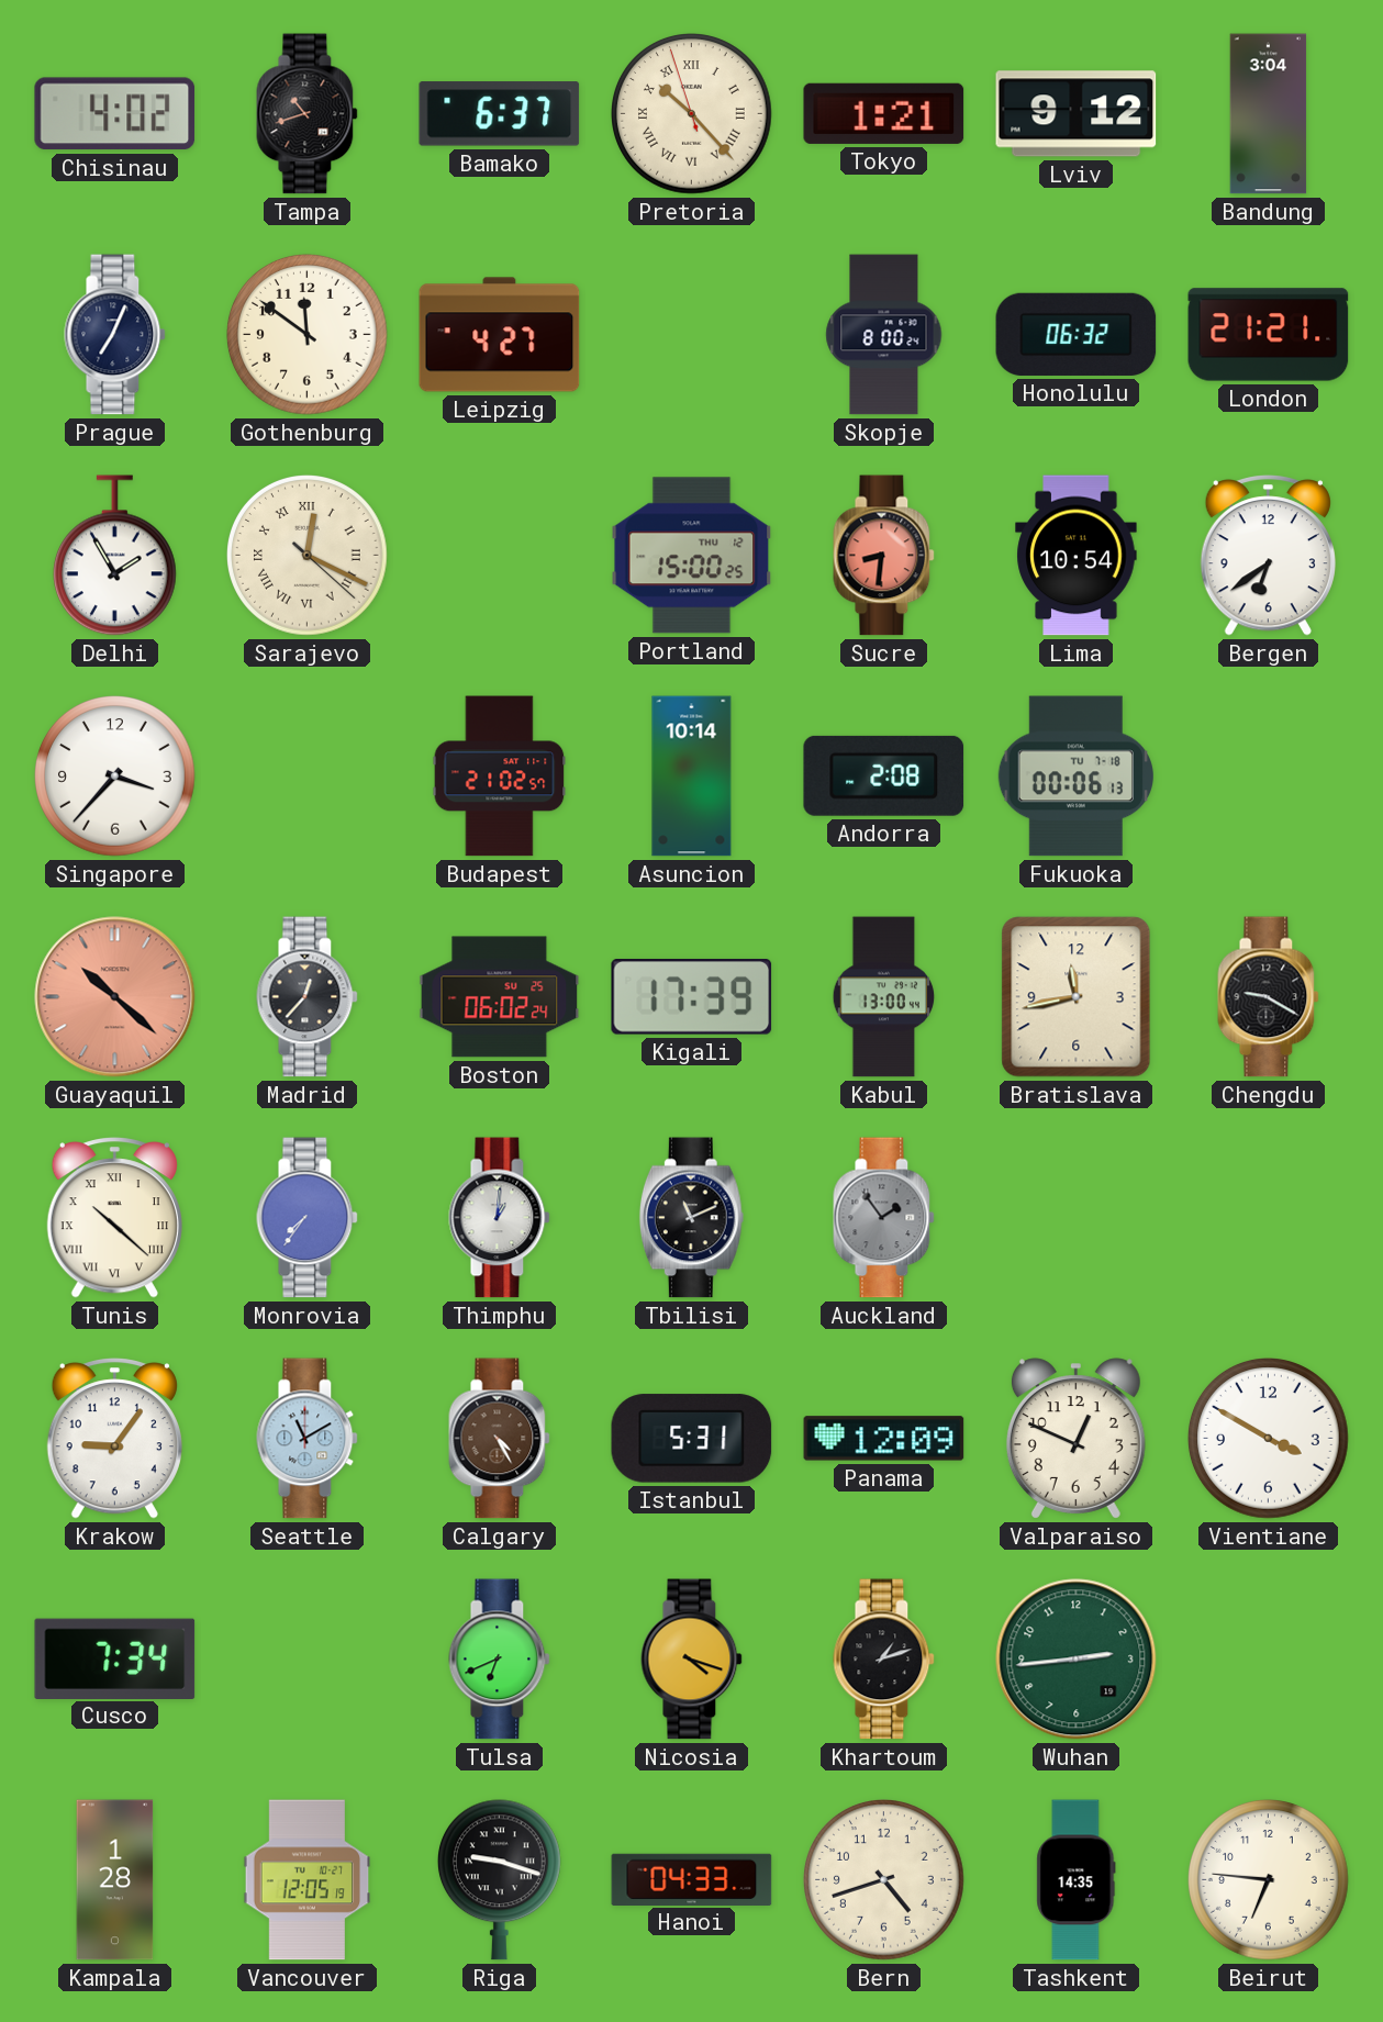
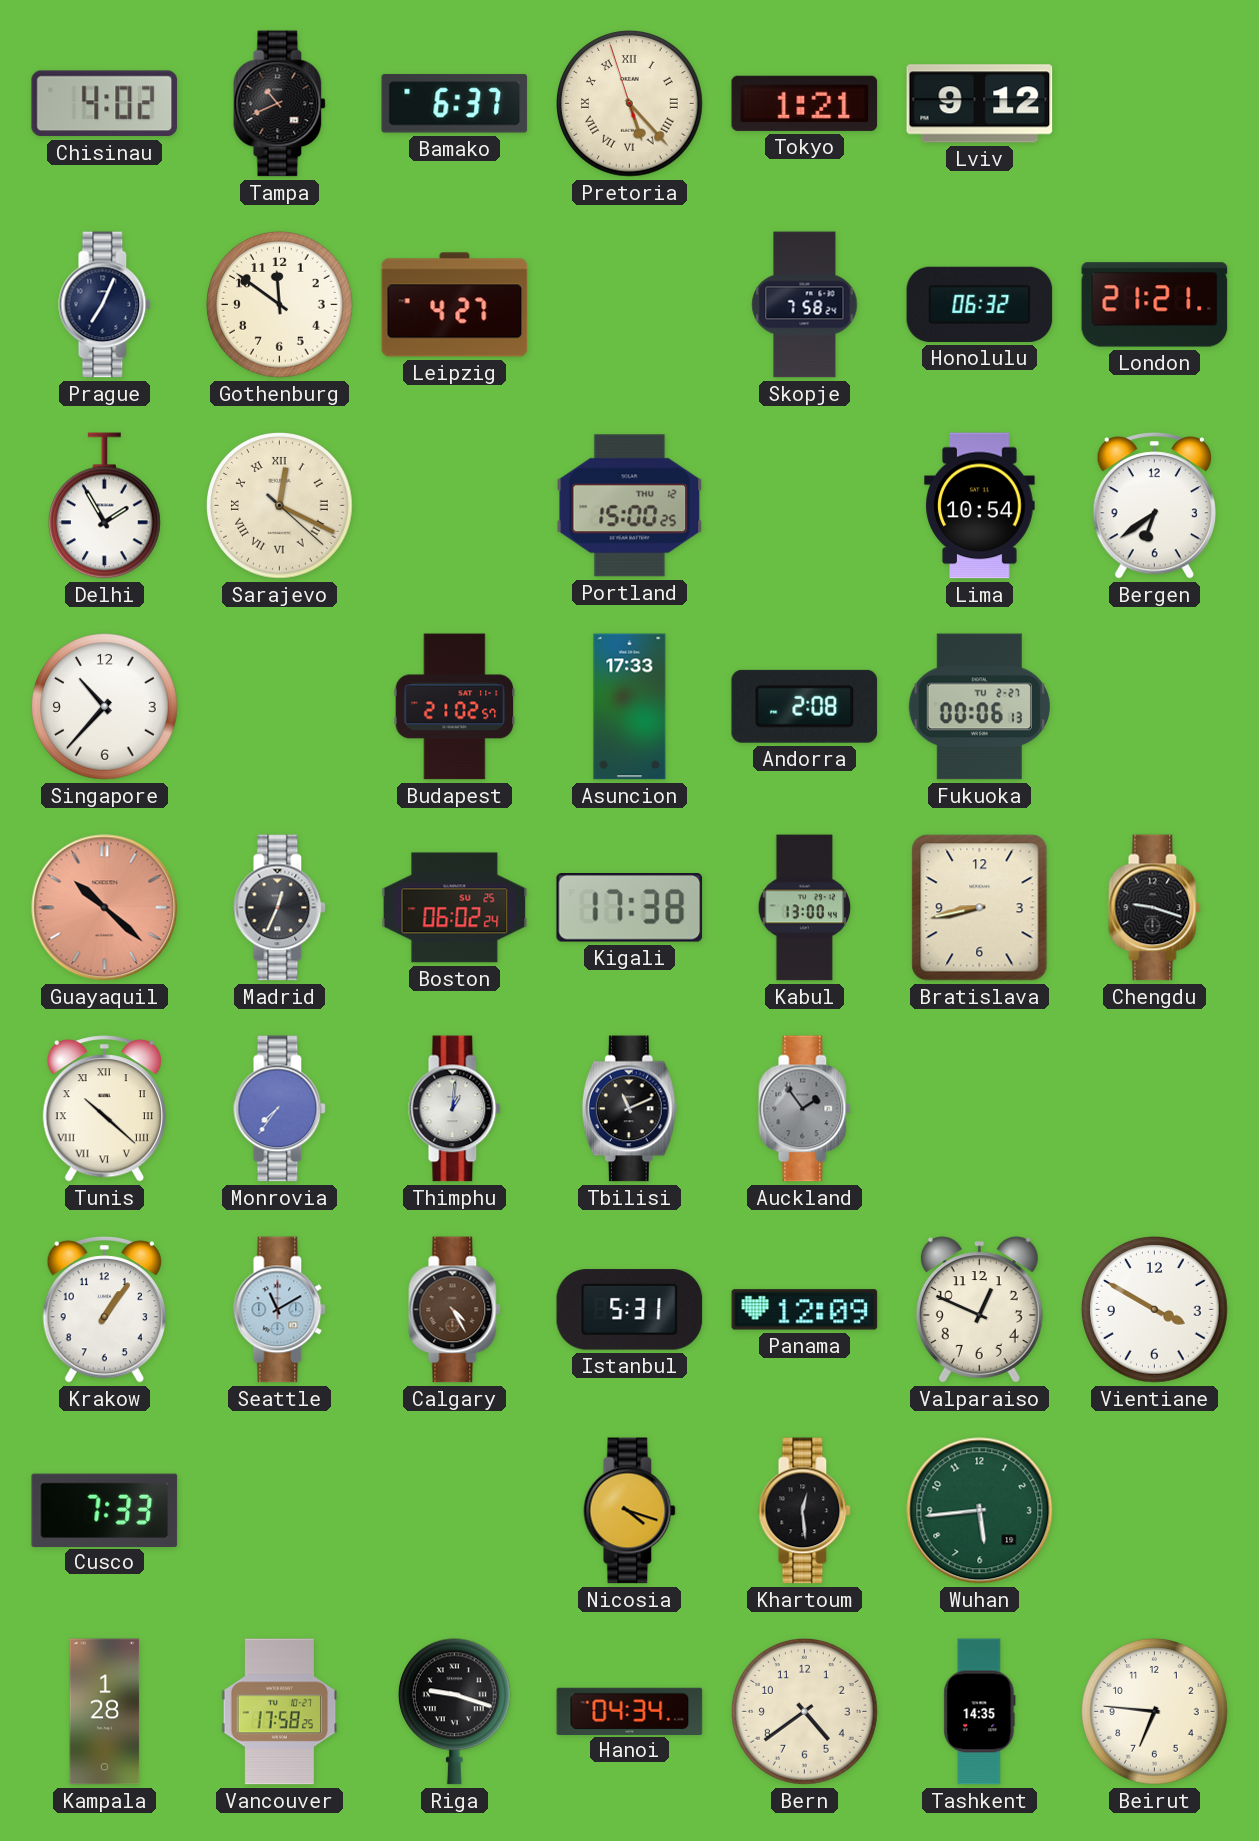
Tampa: 10:42 -> 10:41 (280, 104)
Pretoria: 10:22 -> 5:22 (630, 104)
Bandung: 3:04 -> none (1269, 114)
Skopje: 8:00 -> 7:58 (805, 305)
Sucre: 8:31 -> none (884, 556)
Singapore: 3:37 -> 10:37 (105, 707)
Asuncion: 10:14 -> 17:33 (630, 707)
Fukuoka date: TU 7-18 -> TU 2-27 (979, 707)
Madrid: 12:37 -> 12:34 (280, 908)
Kigali: 17:39 -> 17:38 (630, 908)
Bratislava: 11:43 -> 8:43 (980, 908)
Chengdu: 9:20 -> 9:18 (1155, 908)
Krakow: 9:06 -> 1:06 (104, 1310)
Cusco: 7:34 -> 7:33 (105, 1510)
Tulsa: 6:41 -> none (500, 1660)
Khartoum: 1:12 -> 12:29 (805, 1511)
Wuhan: 2:44 -> 5:44 (980, 1511)
Vancouver: 12:05 -> 17:58 (280, 1712)
Hanoi: 04:33 -> 04:34 (630, 1711)
Bern: 4:42 -> 4:39 (805, 1712)
